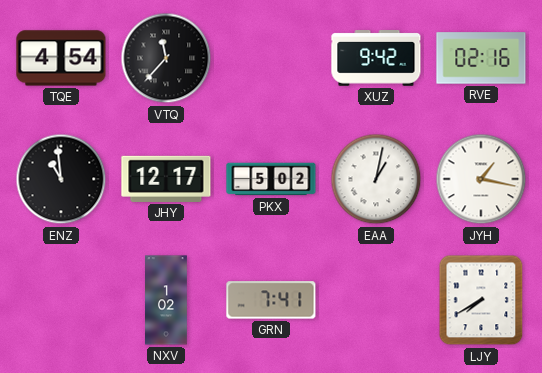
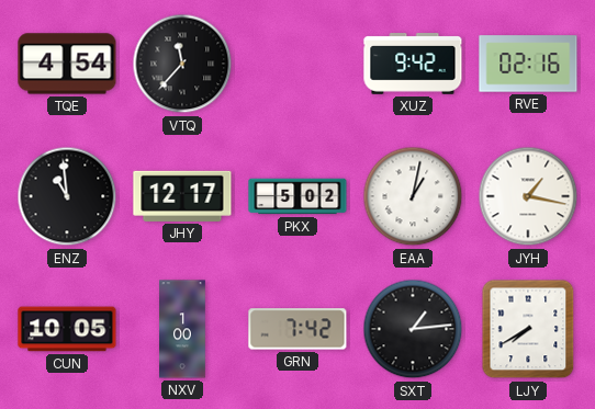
CUN: none -> 10:05 (67, 329)
NXV: 1:02 -> 1:00 (183, 329)
GRN: 7:41 -> 7:42 (297, 329)
SXT: none -> 1:14 (413, 329)
